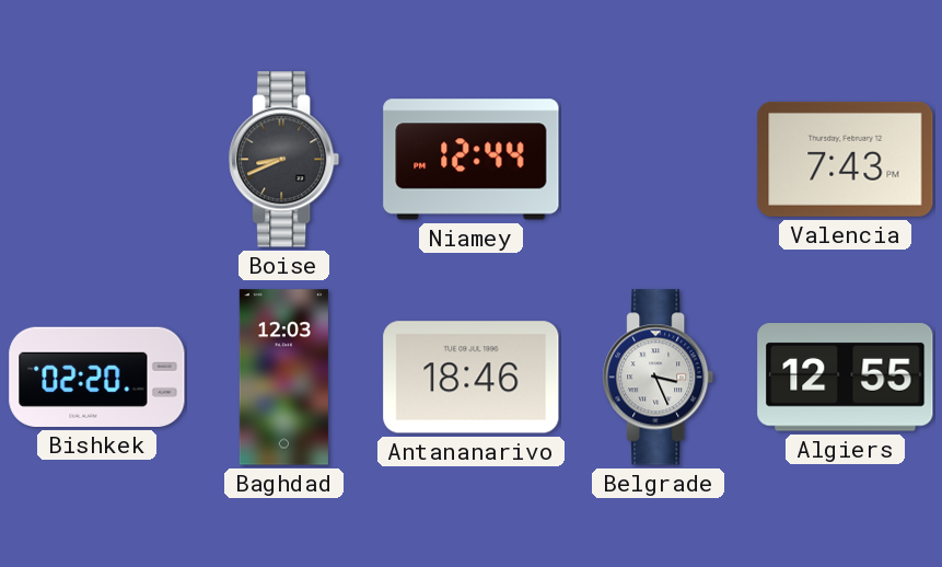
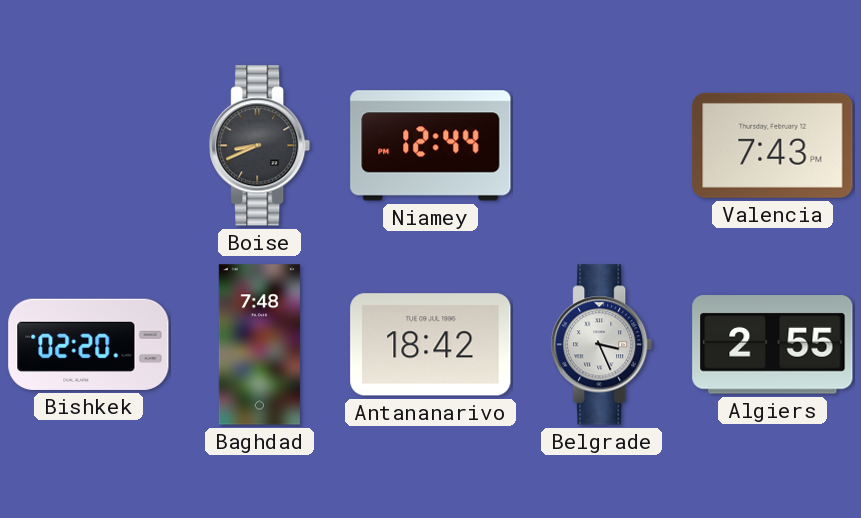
Baghdad: 12:03 -> 7:48 (259, 345)
Antananarivo: 18:46 -> 18:42 (431, 345)
Algiers: 12:55 -> 2:55 (773, 345)
